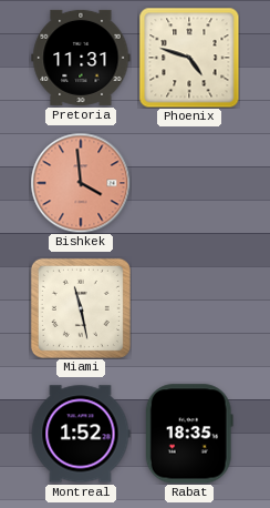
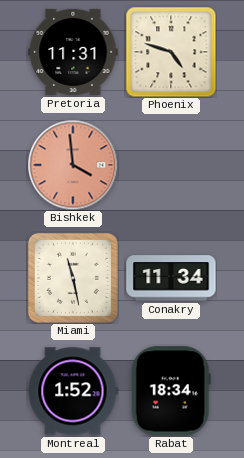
Conakry: none -> 11:34 (171, 278)
Rabat: 18:35 -> 18:34 (171, 391)
